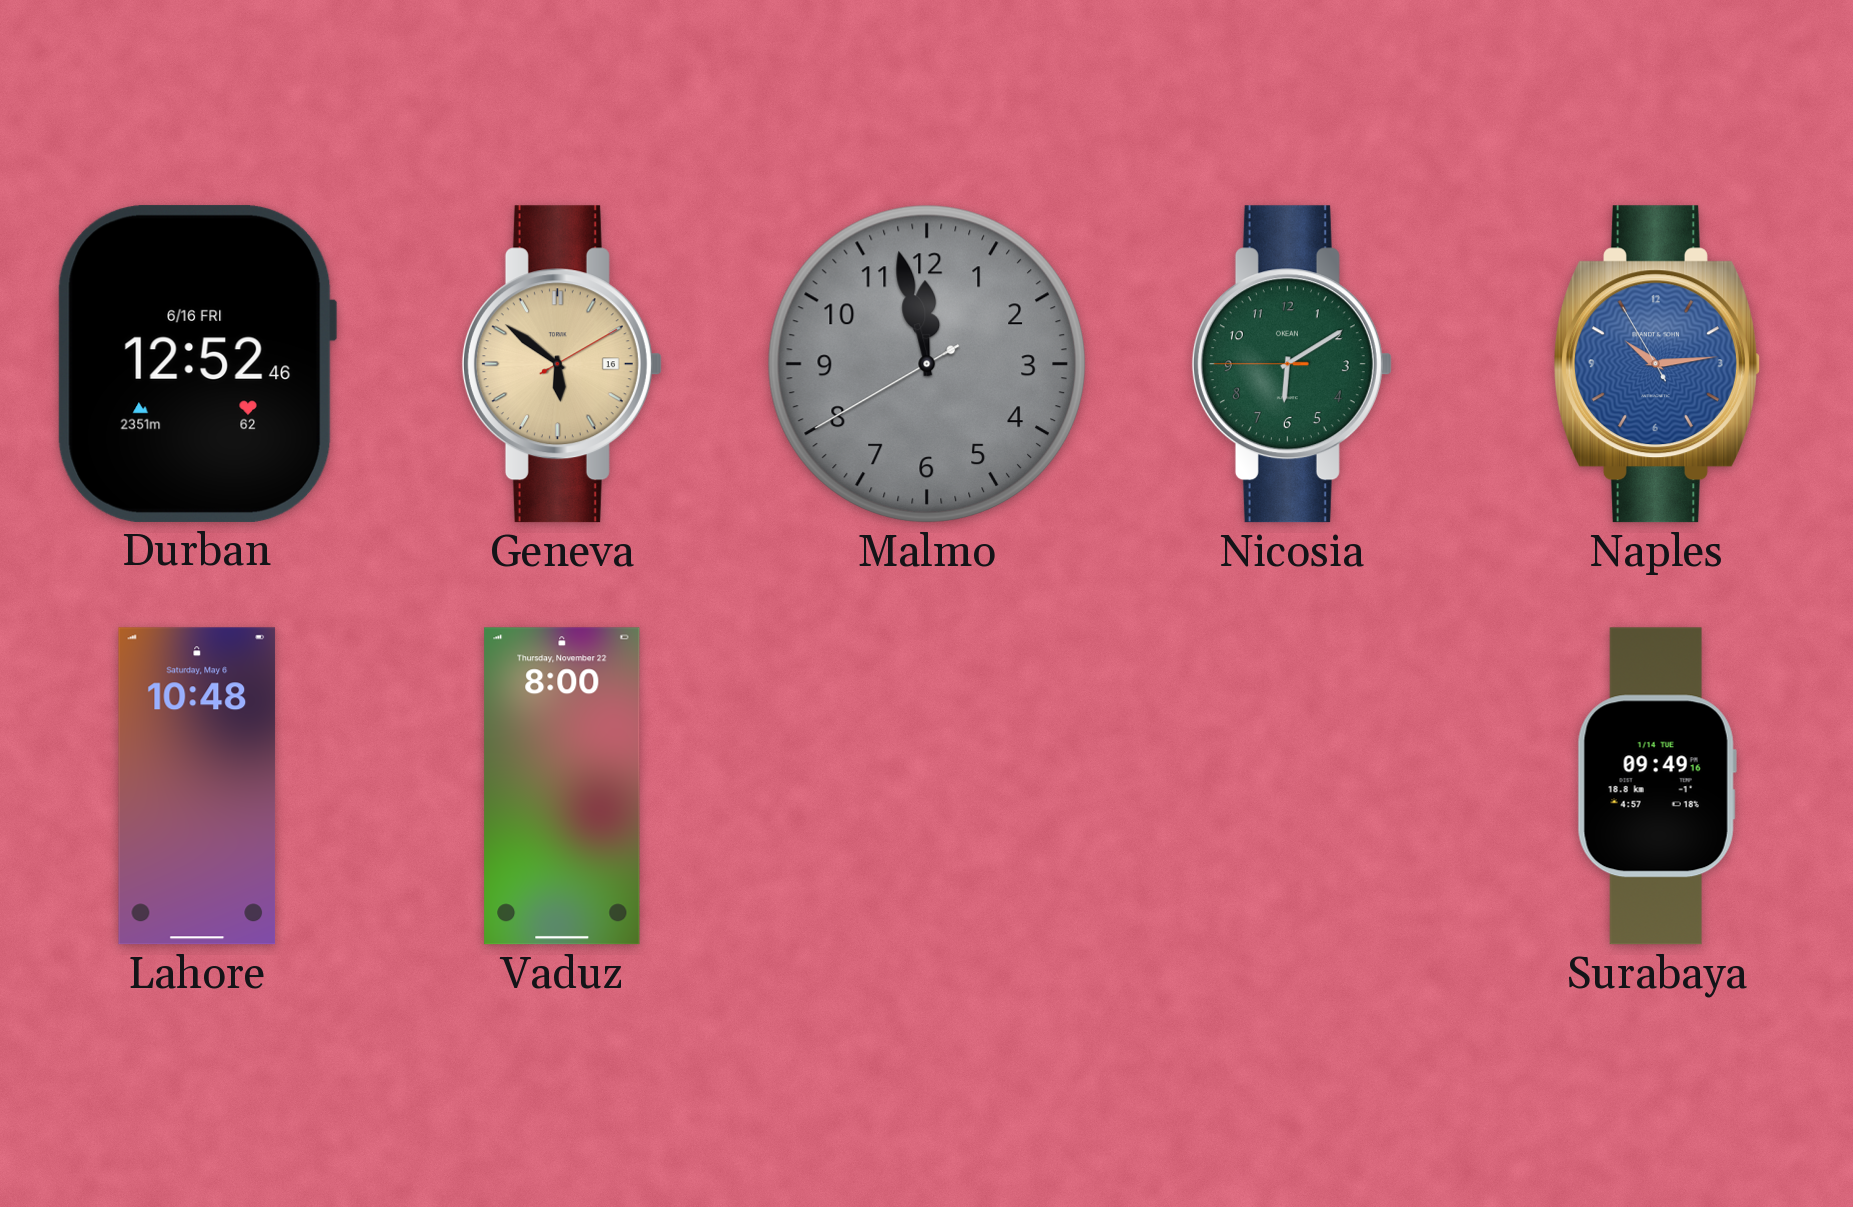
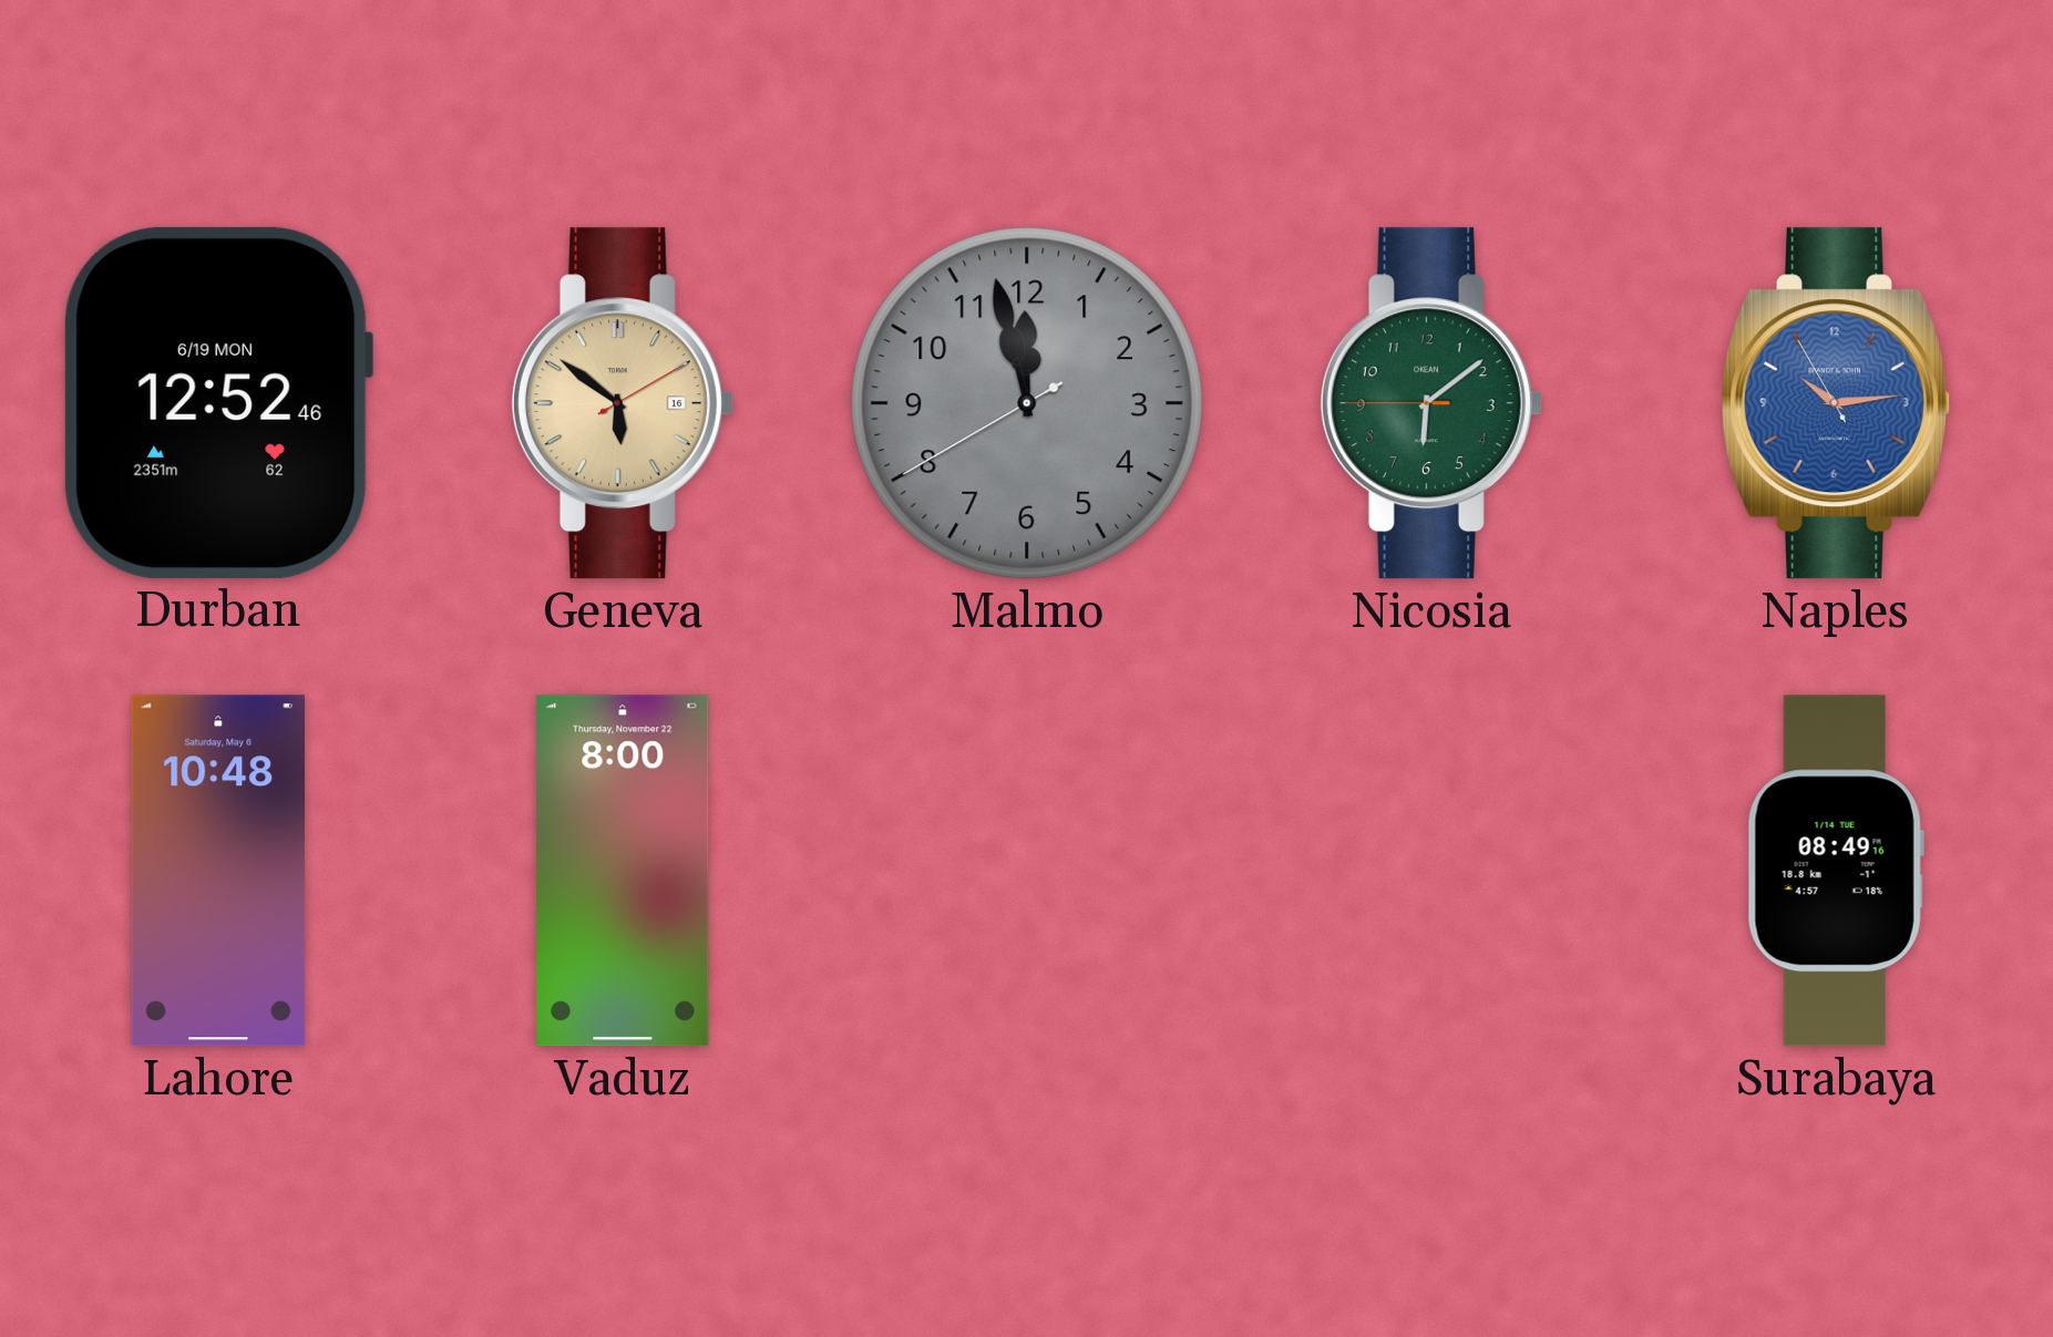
Durban date: 6/16 FRI -> 6/19 MON (218, 403)
Nicosia: 6:09 -> 6:08 (1431, 403)
Surabaya: 09:49 -> 08:49 (1836, 871)
